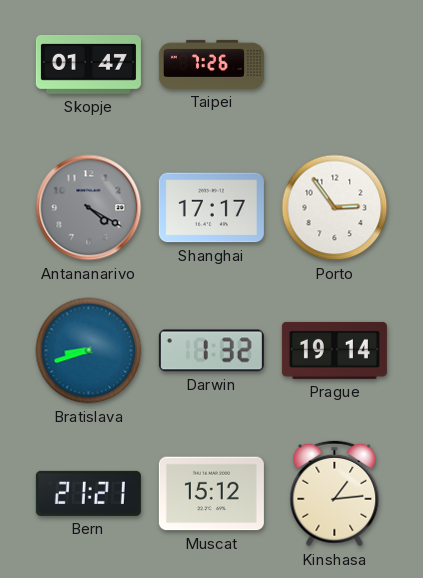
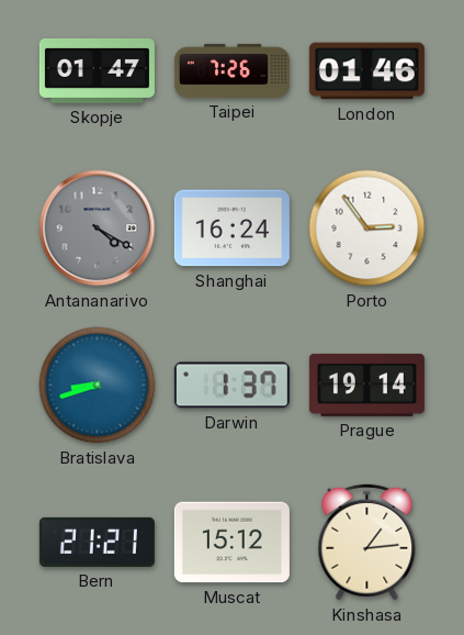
London: none -> 01:46 (366, 71)
Shanghai: 17:17 -> 16:24 (231, 229)
Darwin: 1:32 -> 1:37 (231, 386)
